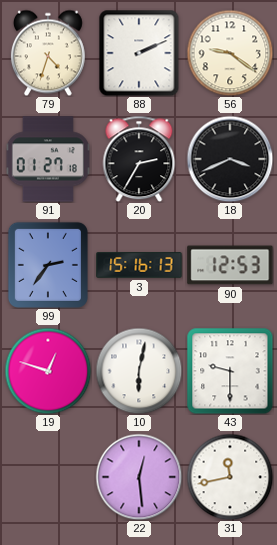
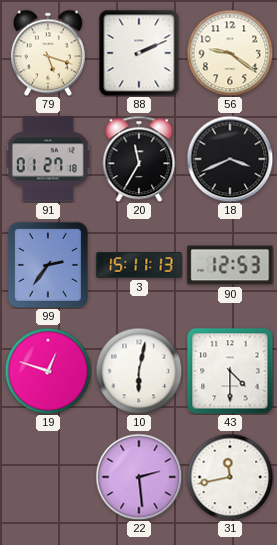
79: 4:33 -> 5:18 (48, 53)
20: 2:35 -> 11:35 (139, 159)
3: 15:16 -> 15:11 (139, 265)
43: 9:30 -> 4:30 (230, 371)
22: 12:29 -> 2:29 (139, 477)
